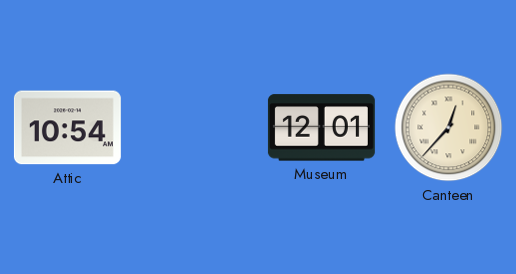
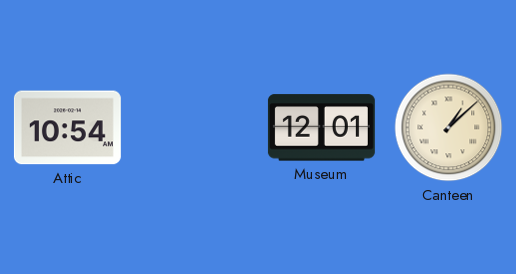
Canteen: 12:37 -> 1:08 (449, 128)
